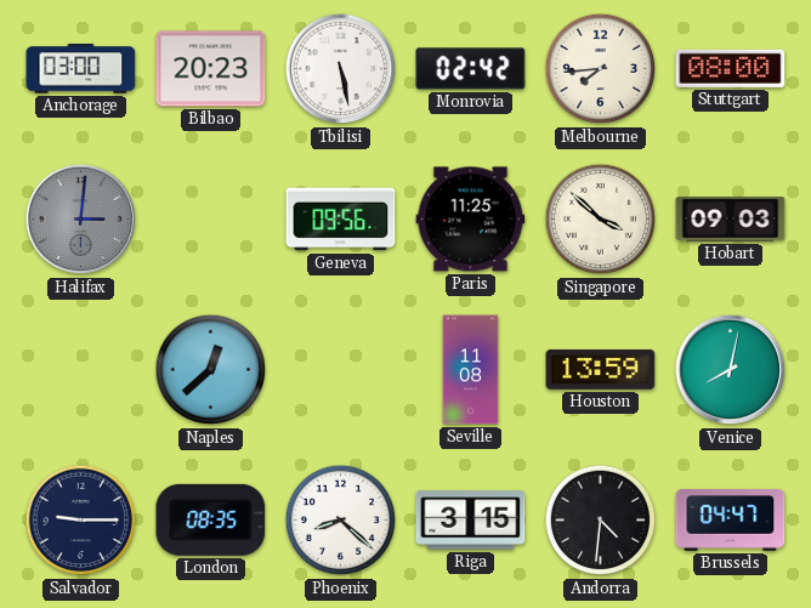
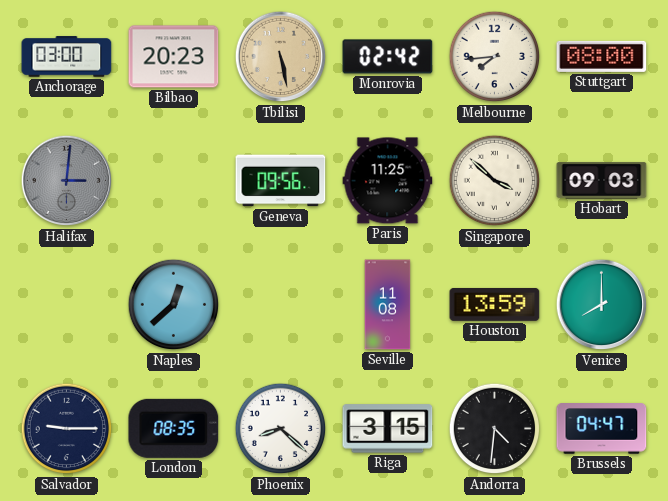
Tbilisi dial: white -> champagne (281, 57)
Venice: 8:02 -> 8:00 (602, 305)
